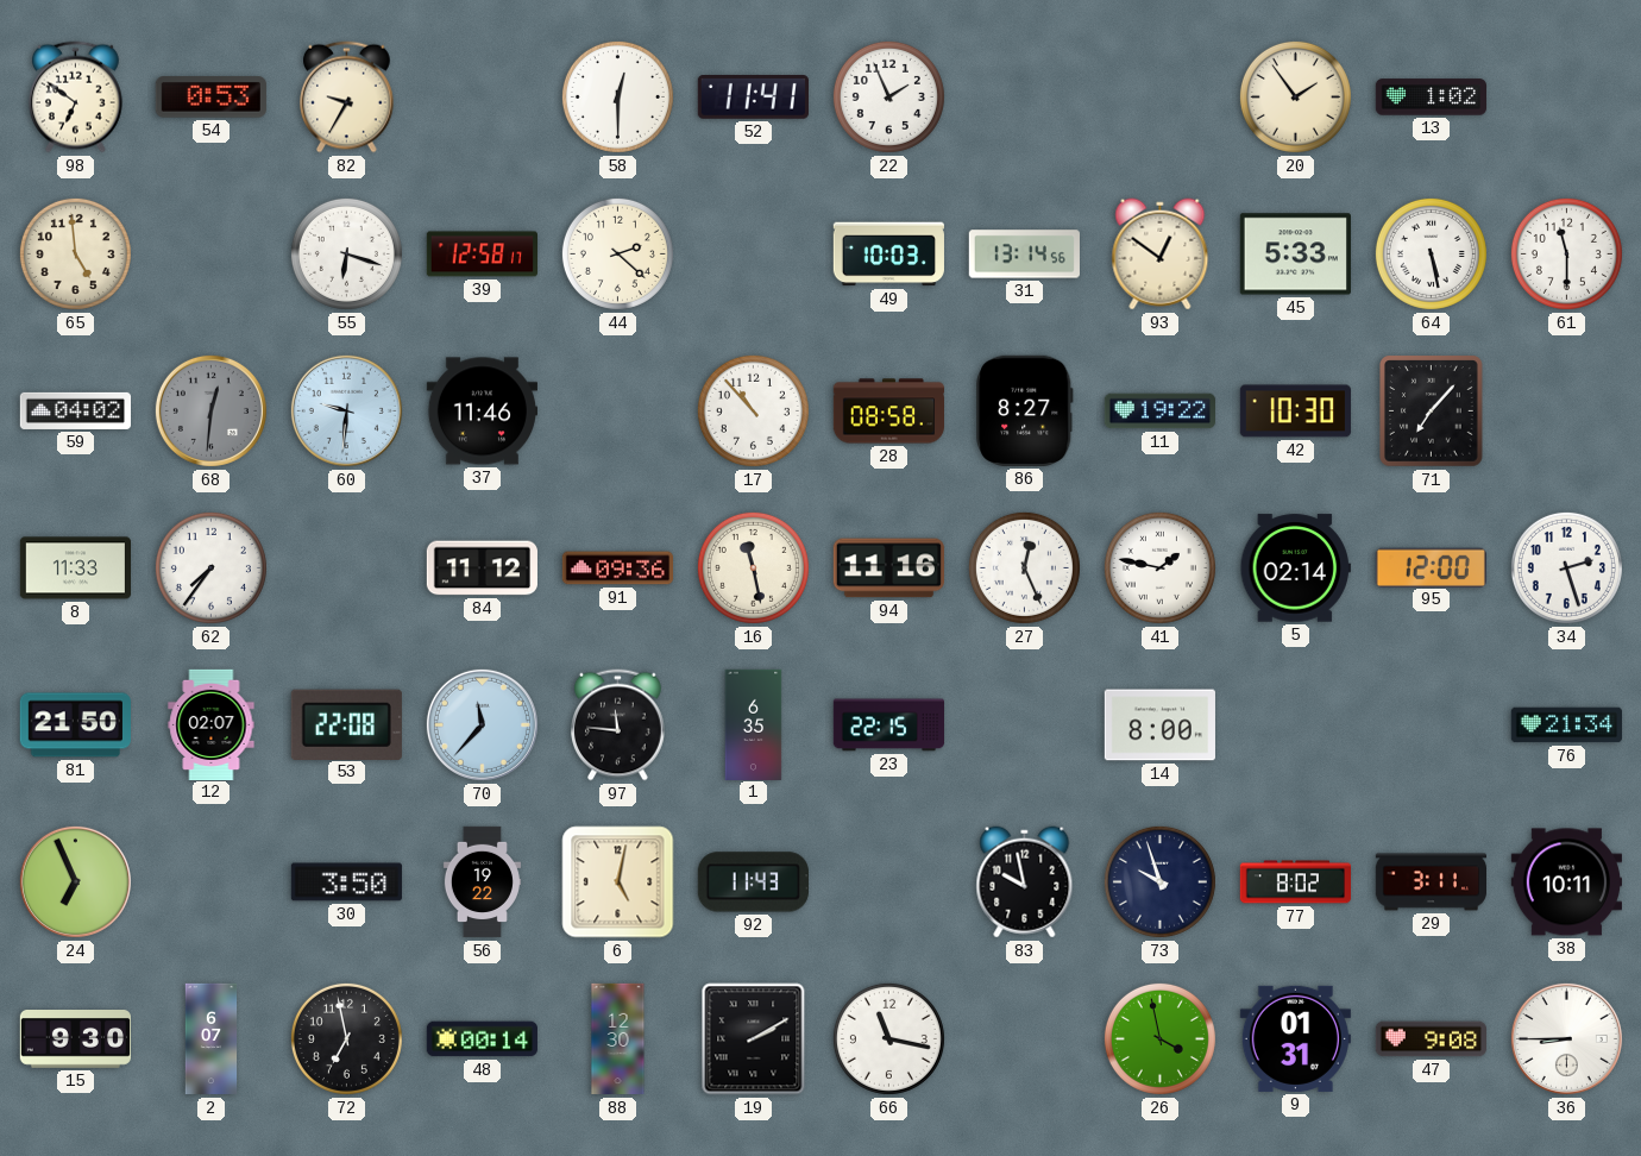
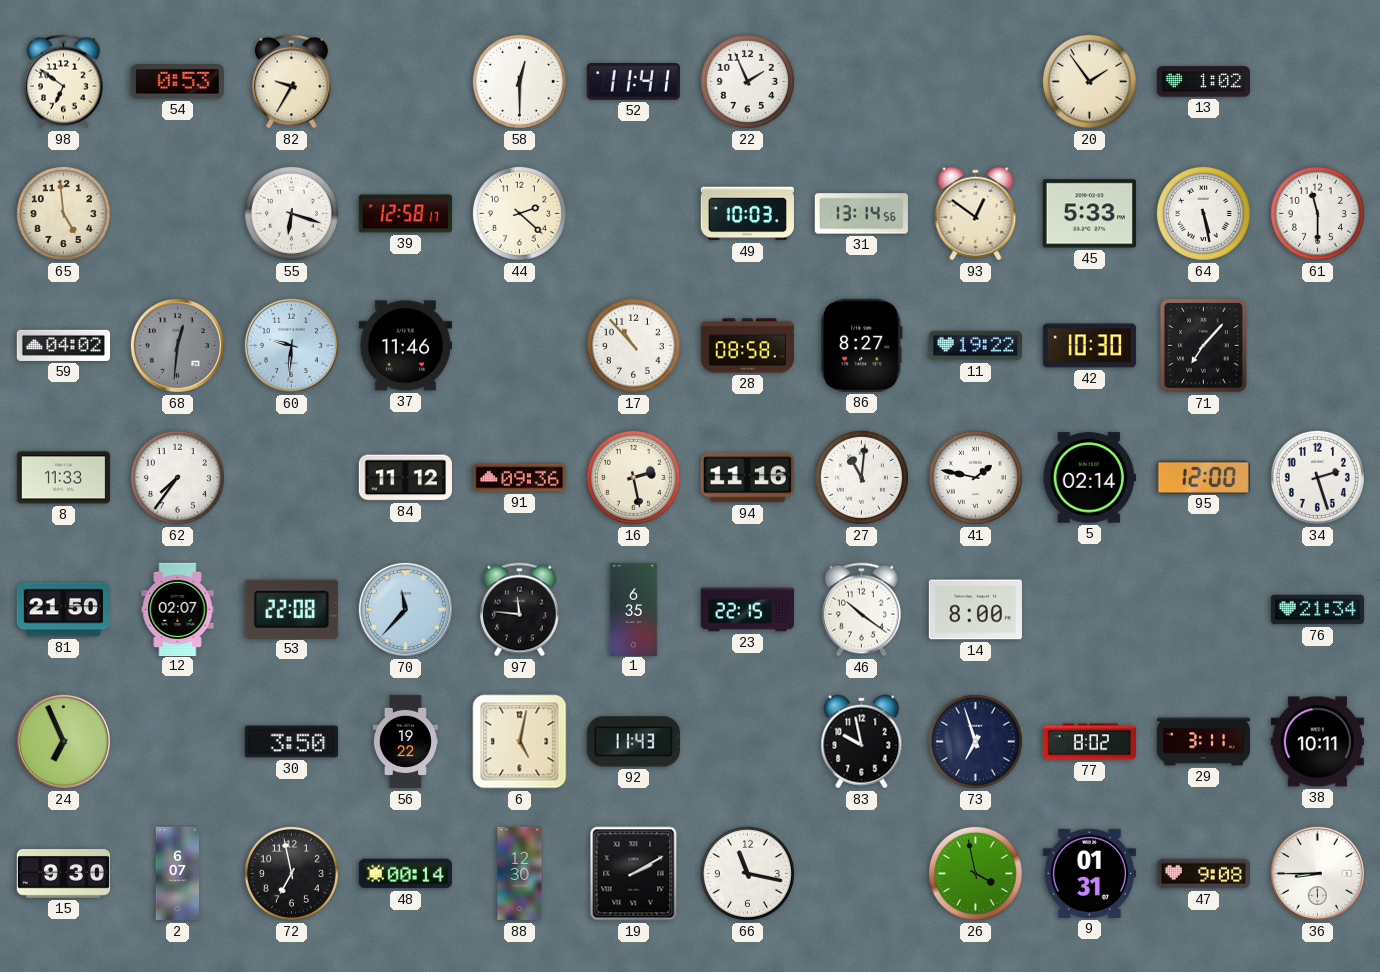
16: 11:28 -> 2:28 (633, 477)
27: 12:26 -> 11:01 (861, 477)
46: none -> 10:21 (862, 610)
73: 9:57 -> 6:57 (975, 741)
